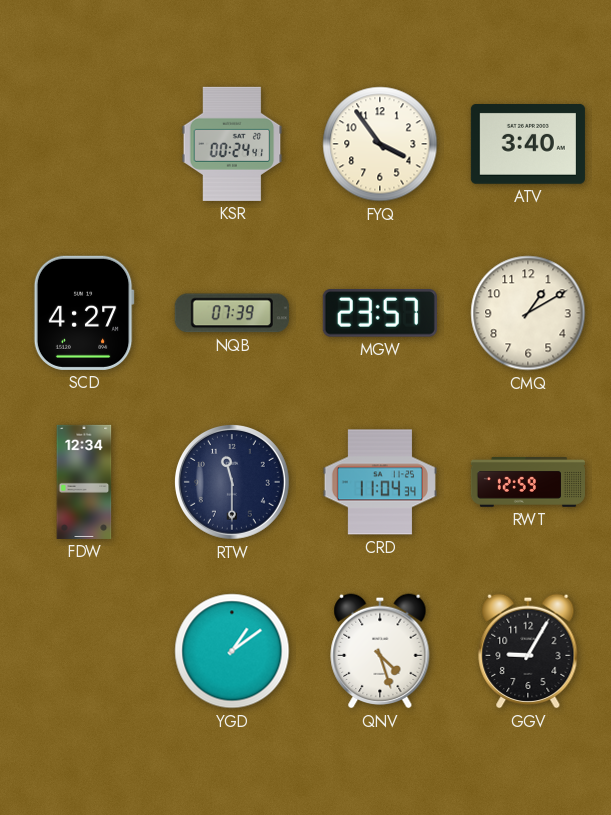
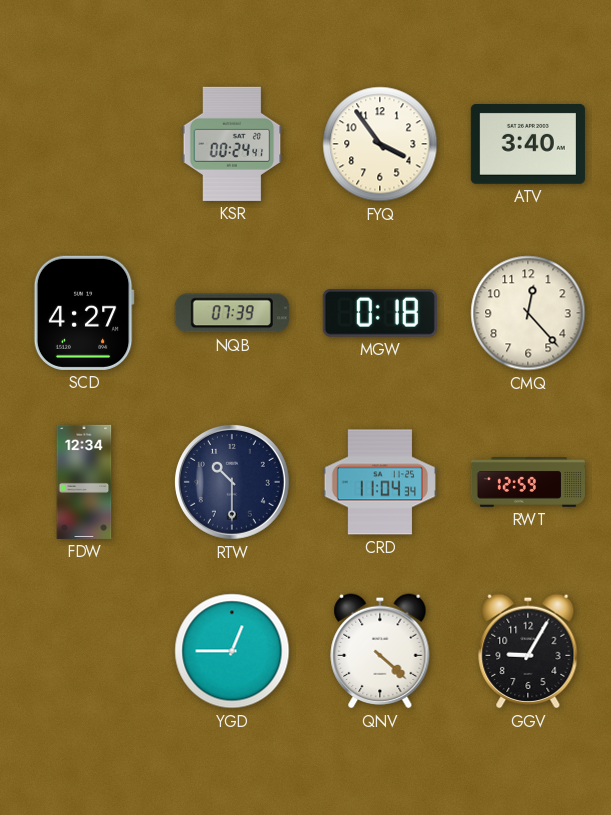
MGW: 23:57 -> 0:18 (380, 313)
CMQ: 1:10 -> 12:23 (528, 313)
RTW: 11:30 -> 10:30 (232, 482)
YGD: 1:09 -> 12:45 (232, 651)
QNV: 4:27 -> 4:22 (380, 651)
